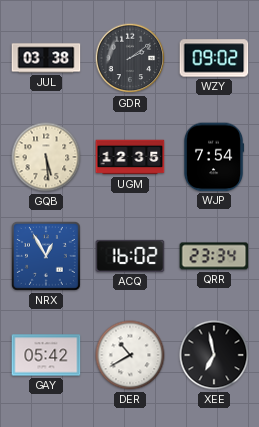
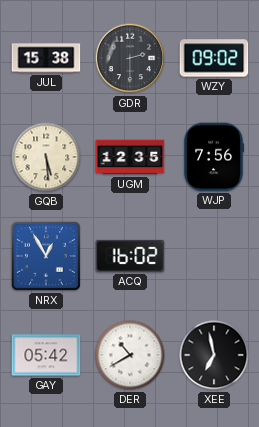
JUL: 03:38 -> 15:38 (46, 58)
GDR: 2:09 -> 2:30 (130, 58)
WJP: 7:54 -> 7:56 (214, 157)
QRR: 23:34 -> none (214, 256)
